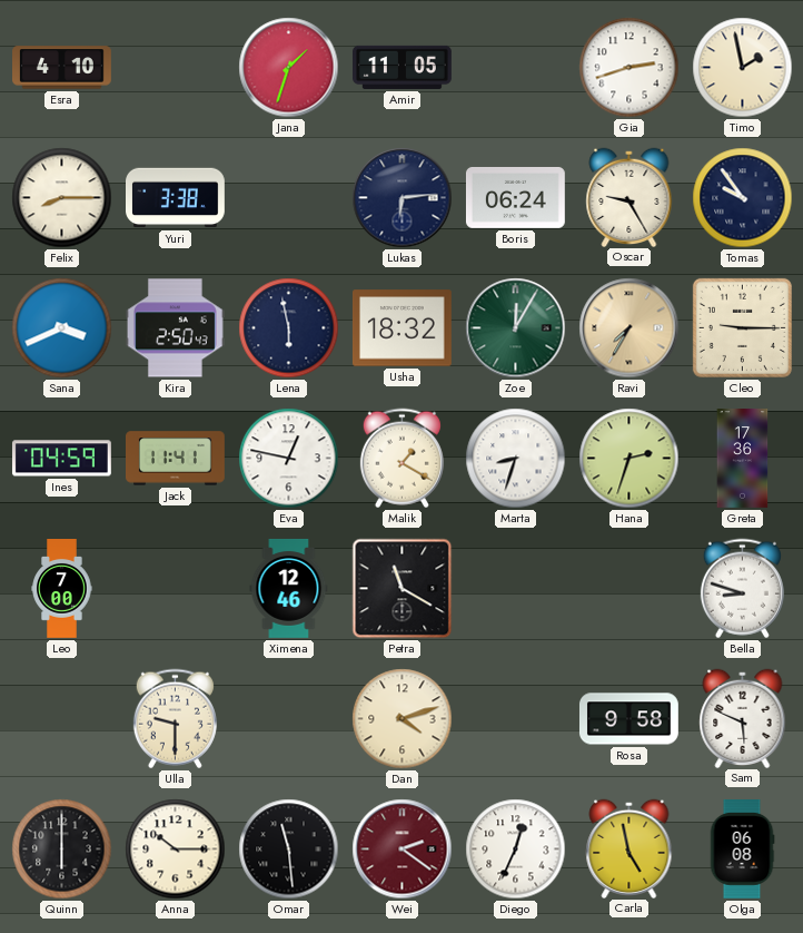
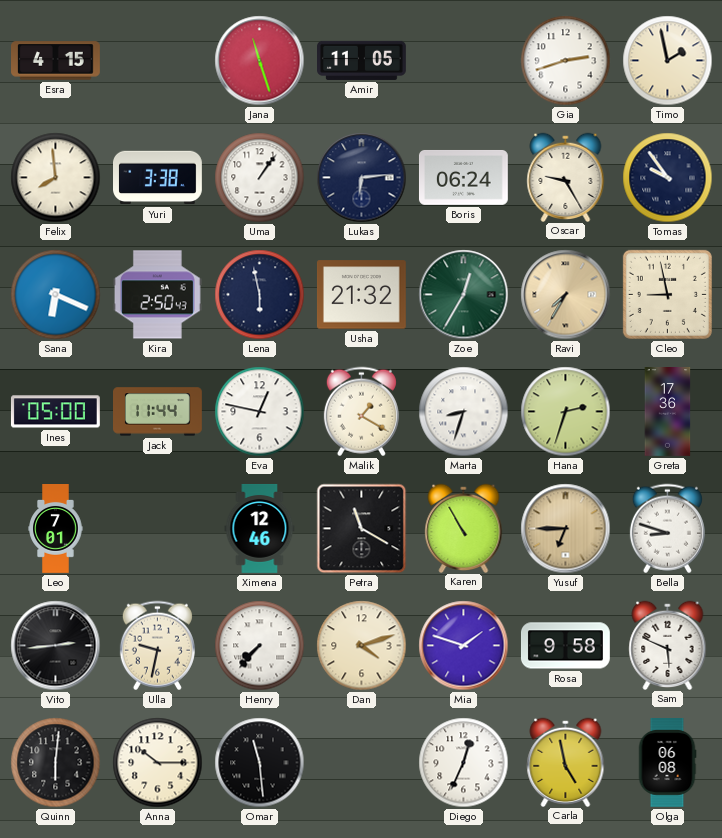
Esra: 4:10 -> 4:15 (56, 61)
Jana: 1:33 -> 11:27 (260, 61)
Felix: 8:15 -> 7:59 (56, 178)
Uma: none -> 1:06 (260, 178)
Sana: 3:41 -> 6:19 (56, 295)
Usha: 18:32 -> 21:32 (361, 295)
Zoe: 12:05 -> 12:35 (464, 295)
Cleo: 9:15 -> 8:58 (667, 294)
Ines: 04:59 -> 05:00 (55, 412)
Jack: 11:41 -> 11:44 (158, 412)
Leo: 7:00 -> 7:01 (56, 529)
Karen: none -> 10:55 (464, 528)
Yusuf: none -> 6:45 (566, 529)
Vito: none -> 2:44 (56, 646)
Ulla: 9:30 -> 9:32 (157, 646)
Henry: none -> 7:37 (260, 646)
Mia: none -> 1:48 (464, 646)
Quinn: 6:00 -> 6:01 (56, 763)
Wei: 2:21 -> none (403, 849)
